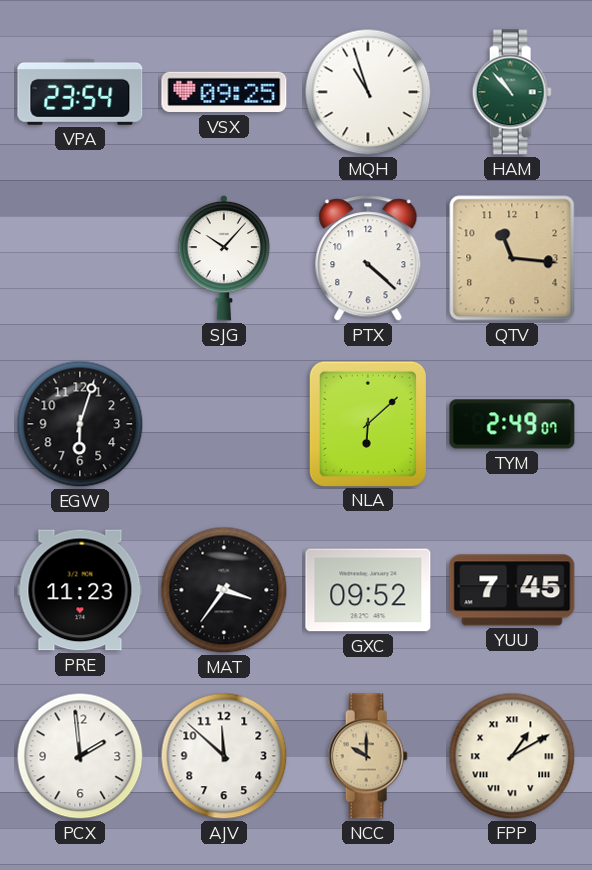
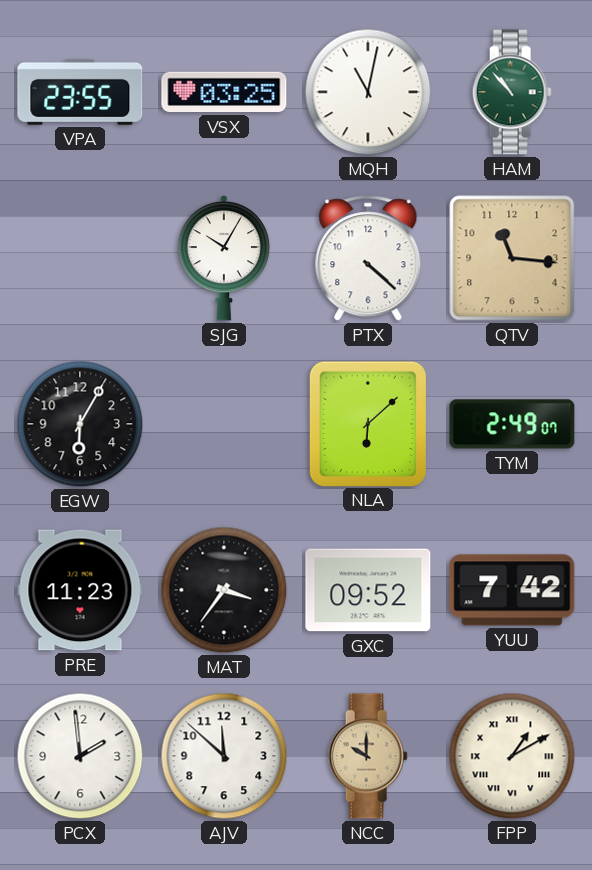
VPA: 23:54 -> 23:55 (80, 92)
VSX: 09:25 -> 03:25 (224, 92)
MQH: 10:57 -> 11:02 (368, 92)
SJG: 10:07 -> 10:05 (224, 258)
EGW: 6:03 -> 6:05 (80, 424)
YUU: 7:45 -> 7:42 (512, 590)
